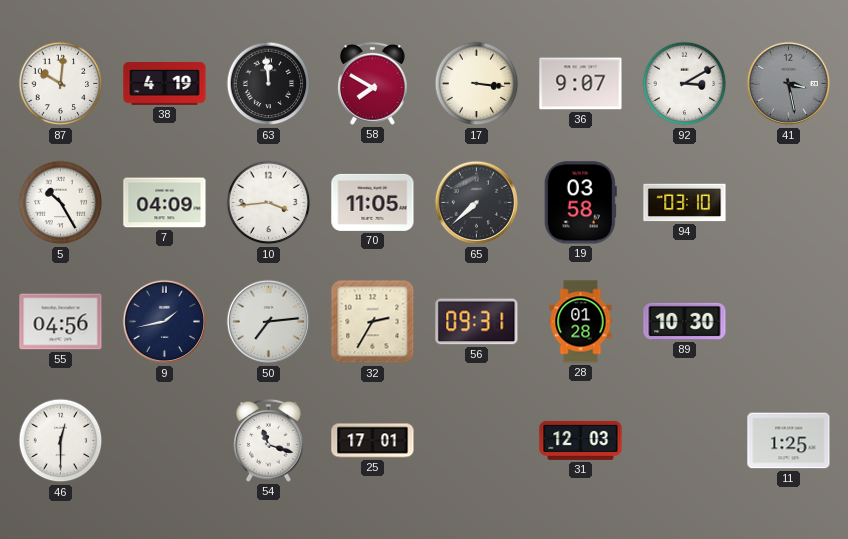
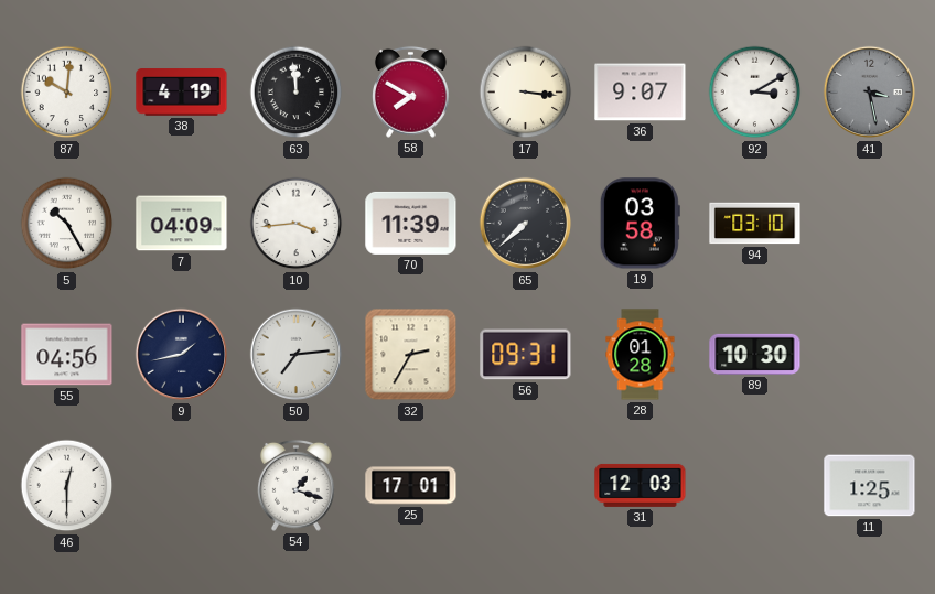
70: 11:05 -> 11:39 (411, 223)
54: 11:18 -> 1:18 (295, 485)
